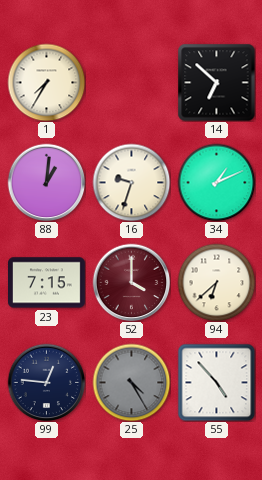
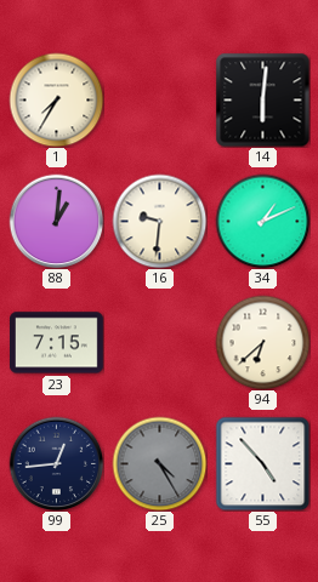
14: 6:52 -> 6:01 (262, 99)
16: 9:33 -> 9:31 (159, 221)
52: 4:00 -> none (131, 282)
99: 12:46 -> 12:44 (56, 463)
